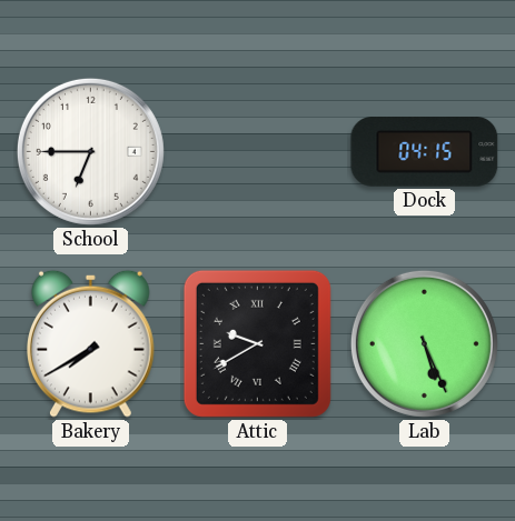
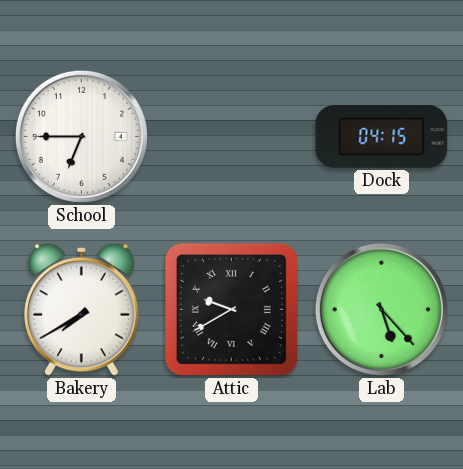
Lab: 5:26 -> 5:23 (381, 309)
